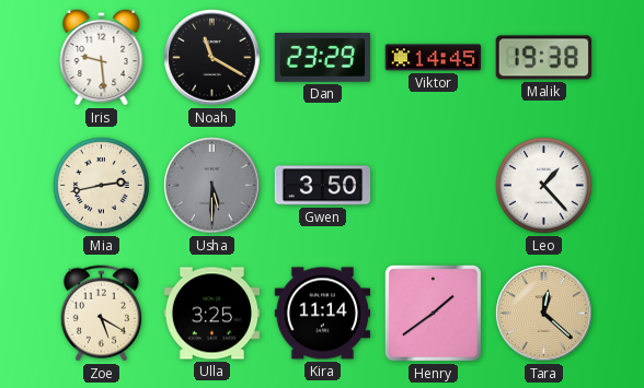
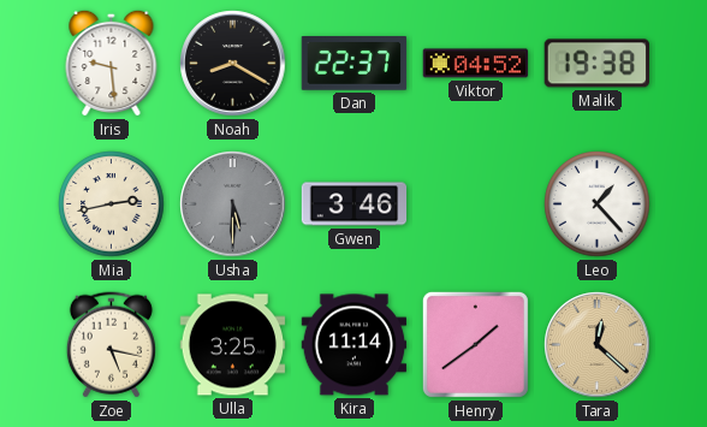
Noah: 11:20 -> 8:20 (233, 64)
Dan: 23:29 -> 22:37 (355, 64)
Viktor: 14:45 -> 04:52 (476, 64)
Gwen: 3:50 -> 3:46 (355, 204)
Zoe: 5:20 -> 5:17 (111, 345)
